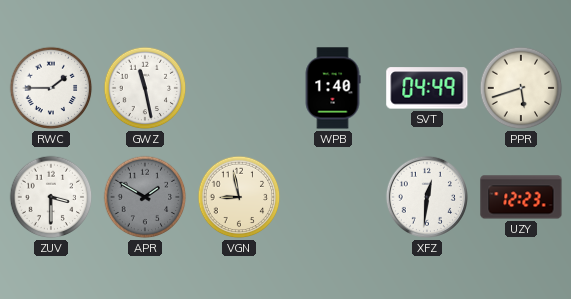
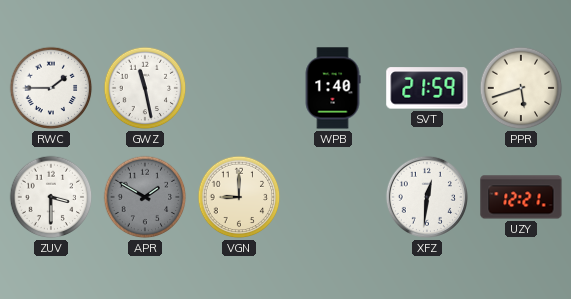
SVT: 04:49 -> 21:59 (427, 88)
VGN: 8:58 -> 9:00 (239, 197)
UZY: 12:23 -> 12:21 (521, 197)
